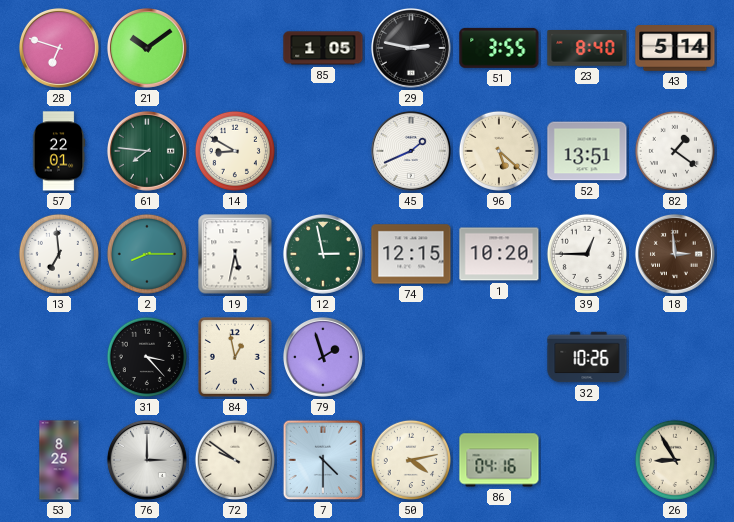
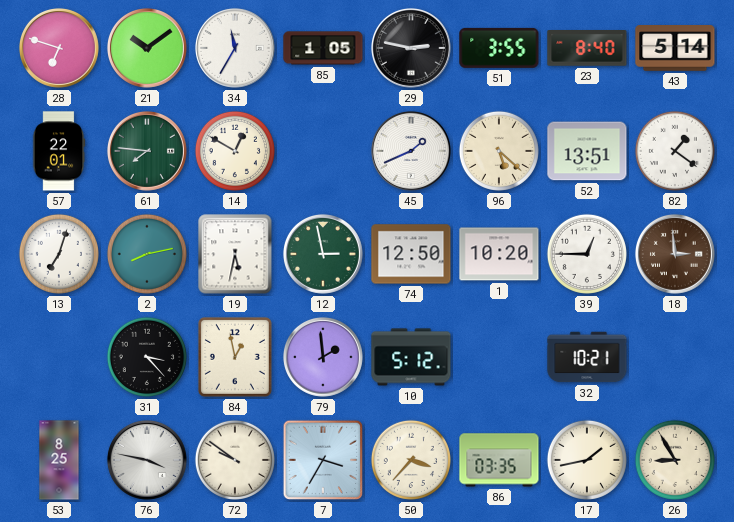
34: none -> 11:35 (235, 48)
14: 8:50 -> 12:50 (235, 151)
13: 6:59 -> 7:03 (59, 254)
2: 8:15 -> 8:13 (147, 254)
74: 12:15 -> 12:50 (411, 254)
79: 1:57 -> 1:59 (323, 357)
10: none -> 5:12 (411, 357)
32: 10:26 -> 10:21 (587, 357)
76: 3:00 -> 3:47 (147, 460)
7: 4:30 -> 3:35 (323, 460)
50: 4:13 -> 3:37 (411, 460)
86: 04:16 -> 03:35 (499, 460)
17: none -> 1:43 (587, 460)
